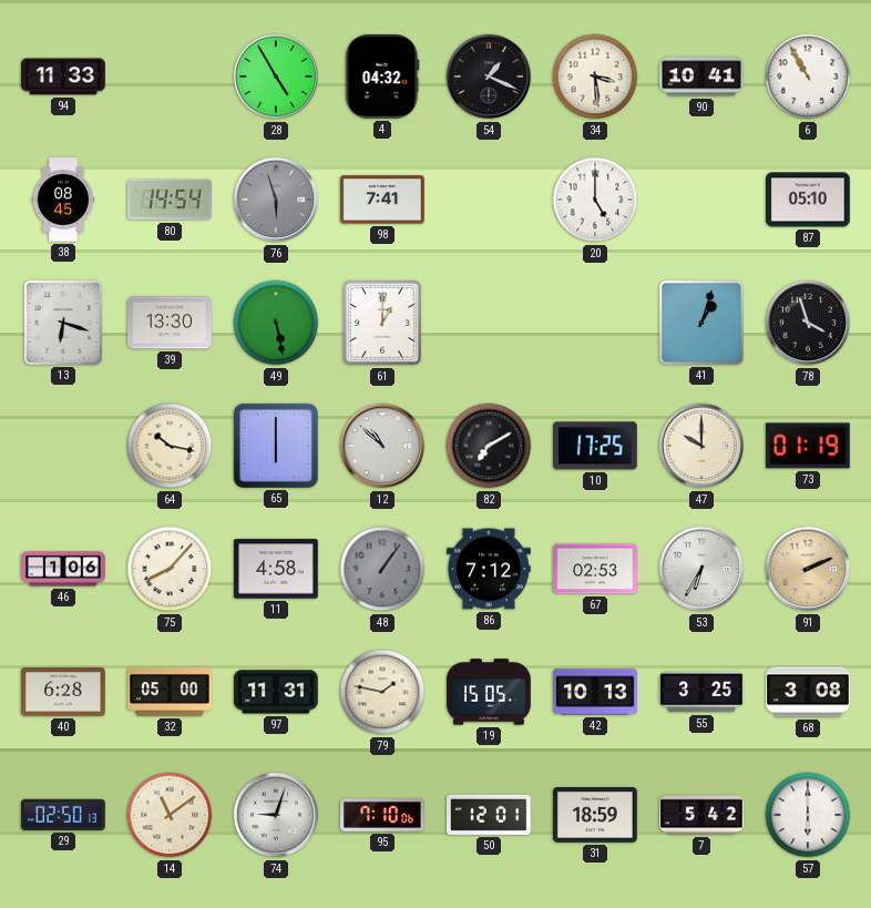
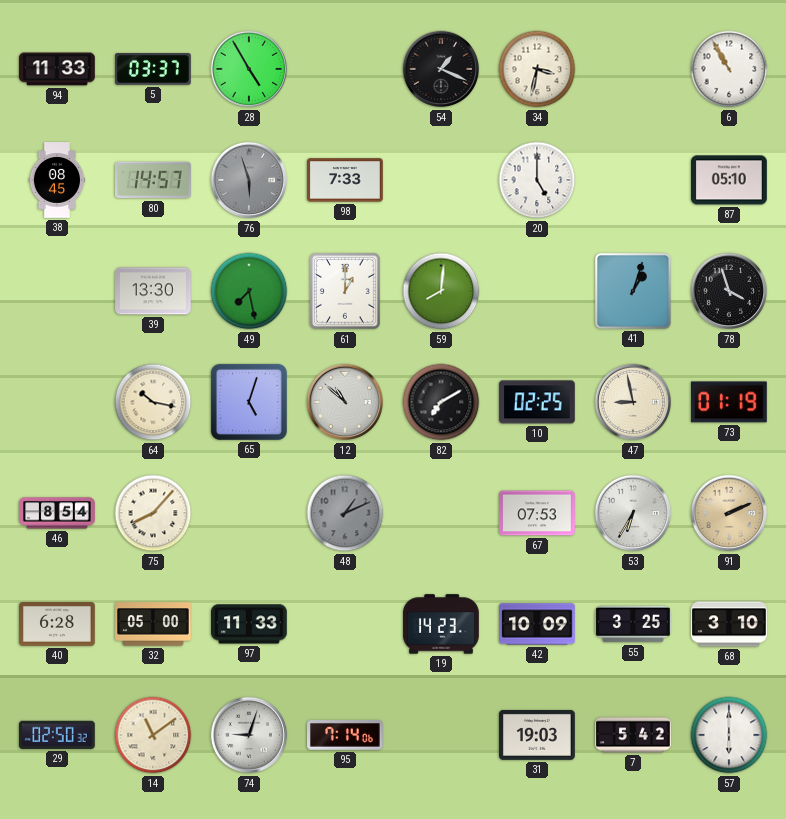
5: none -> 03:37 (153, 69)
4: 04:32 -> none (382, 78)
34: 3:29 -> 3:32 (537, 69)
90: 10:41 -> none (701, 76)
80: 14:54 -> 14:57 (154, 180)
98: 7:41 -> 7:33 (346, 180)
13: 6:18 -> none (63, 323)
49: 5:28 -> 7:28 (249, 291)
59: none -> 8:01 (441, 291)
65: 6:00 -> 5:03 (249, 402)
10: 17:25 -> 02:25 (538, 402)
47: 10:00 -> 8:58 (633, 402)
46: 1:06 -> 8:54 (57, 513)
11: 4:58 -> none (277, 569)
48: 1:06 -> 1:11 (345, 513)
86: 7:12 -> none (490, 569)
67: 02:53 -> 07:53 (537, 513)
97: 11:31 -> 11:33 (250, 624)
79: 1:47 -> none (382, 692)
19: 15:05 -> 14:23 (441, 624)
42: 10:13 -> 10:09 (537, 624)
68: 3:08 -> 3:10 (729, 624)
29: 02:50:13 -> 02:50:32 (58, 735)
95: 7:10 -> 7:14 (346, 736)
50: 12:01 -> none (490, 815)
31: 18:59 -> 19:03 (538, 735)
